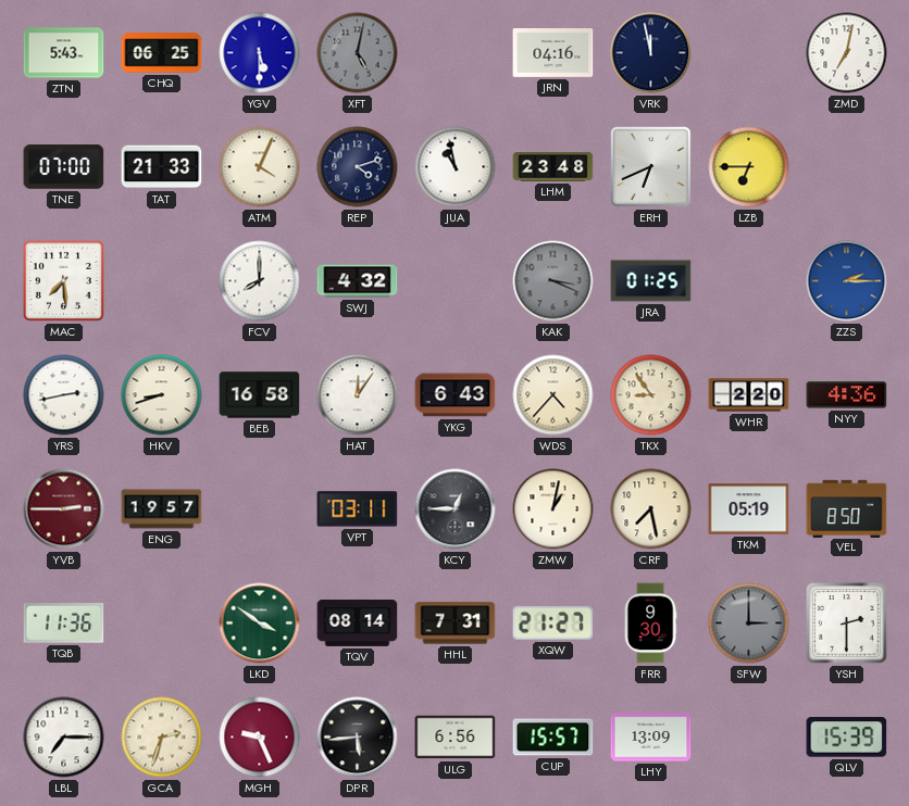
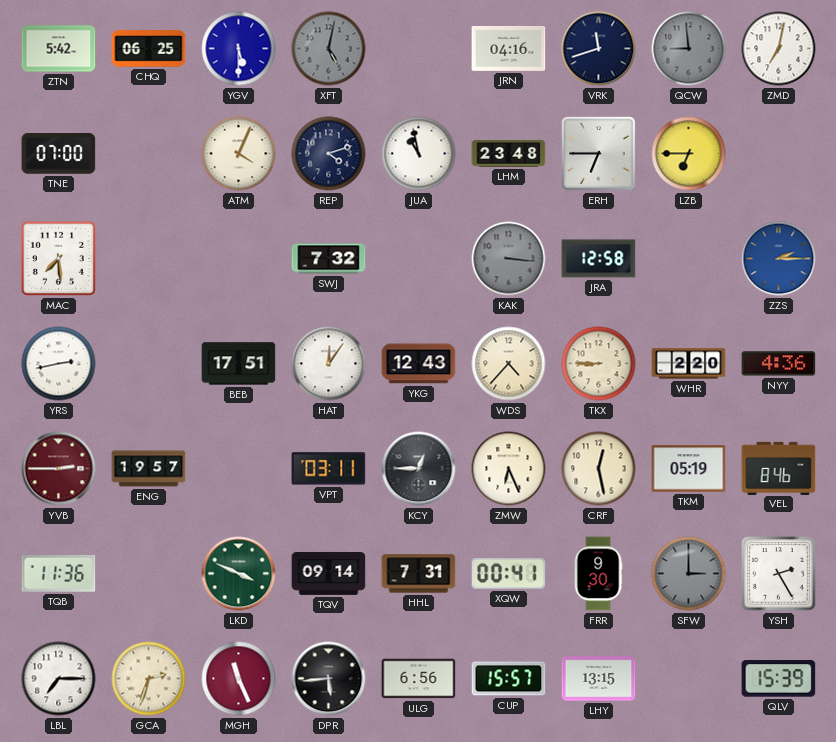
ZTN: 5:43 -> 5:42 (59, 49)
VRK: 11:58 -> 11:42 (599, 49)
QCW: none -> 8:59 (689, 49)
TAT: 21:33 -> none (162, 167)
ERH: 6:41 -> 6:45 (599, 154)
FCV: 8:00 -> none (260, 281)
SWJ: 4:32 -> 7:32 (329, 259)
KAK: 3:19 -> 3:16 (509, 259)
JRA: 01:25 -> 12:58 (599, 259)
HKV: 8:42 -> none (162, 395)
BEB: 16:58 -> 17:51 (239, 364)
YKG: 6:43 -> 12:43 (419, 364)
TKX: 8:54 -> 8:45 (599, 364)
ZMW: 1:02 -> 6:26 (509, 469)
CRF: 7:28 -> 12:28 (599, 469)
VEL: 8:50 -> 8:46 (779, 468)
LKD: 3:51 -> 3:49 (239, 574)
TQV: 08:14 -> 09:14 (329, 573)
XQW: 21:27 -> 00:41 (509, 573)
YSH: 2:30 -> 2:25 (779, 574)
MGH: 9:26 -> 11:26 (239, 679)
LHY: 13:09 -> 13:15 (599, 679)
